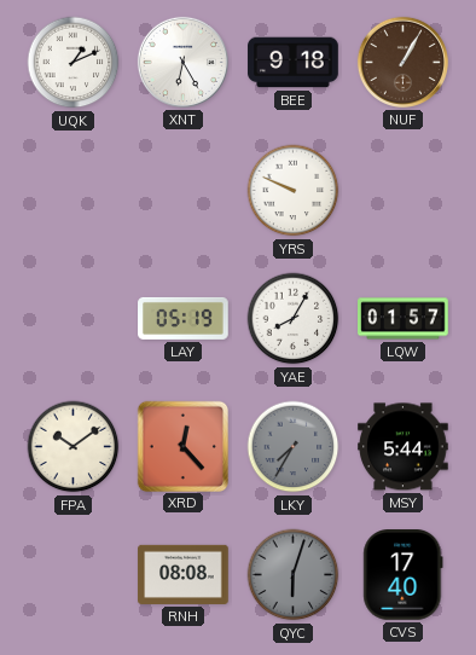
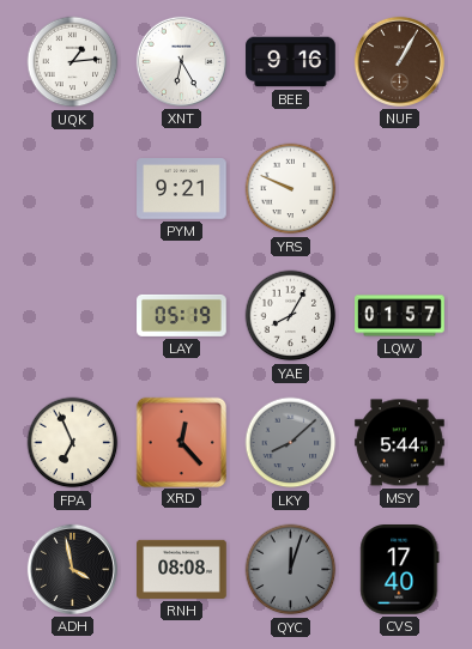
UQK: 1:11 -> 1:14 (73, 62)
BEE: 9:18 -> 9:16 (291, 62)
PYM: none -> 9:21 (182, 189)
FPA: 10:09 -> 6:56 (73, 443)
LKY: 7:35 -> 8:08 (291, 443)
ADH: none -> 3:58 (72, 569)
QYC: 6:03 -> 12:03 (291, 570)
